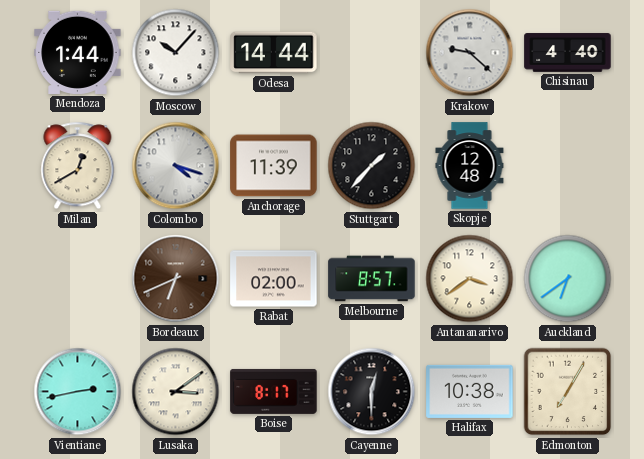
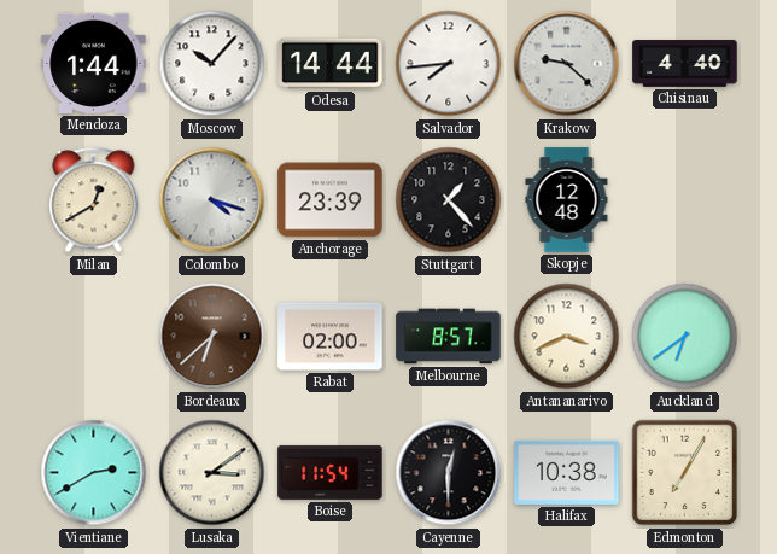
Salvador: none -> 7:44 (449, 64)
Anchorage: 11:39 -> 23:39 (331, 200)
Stuttgart: 1:37 -> 1:23 (449, 200)
Bordeaux: 6:41 -> 6:38 (212, 337)
Antananarivo: 3:39 -> 3:41 (567, 337)
Vientiane: 2:43 -> 2:40 (94, 473)
Boise: 8:17 -> 11:54 (331, 472)
